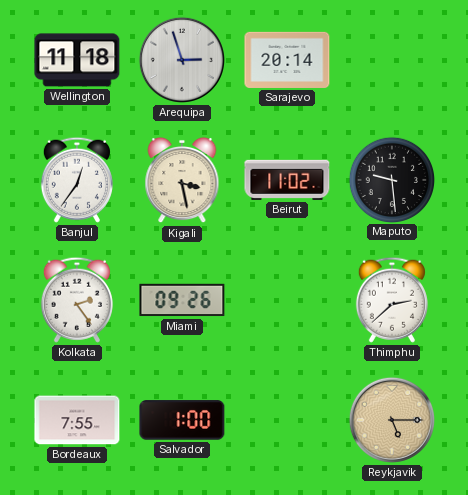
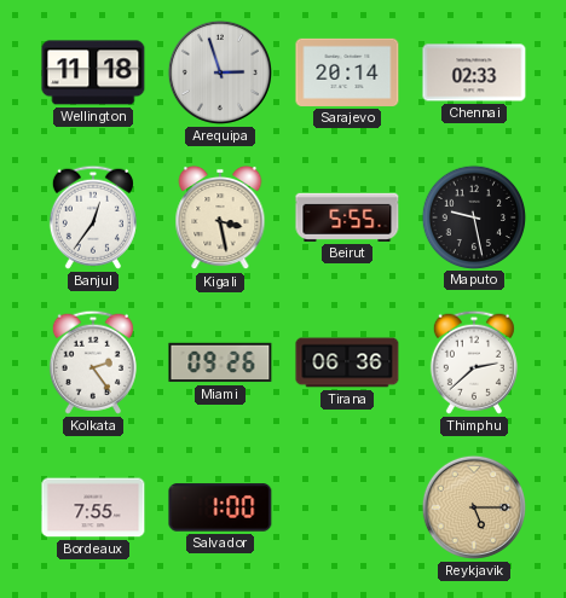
Chennai: none -> 02:33 (474, 72)
Beirut: 11:02 -> 5:55 (347, 217)
Maputo: 9:29 -> 9:28 (473, 216)
Tirana: none -> 06:36 (347, 362)
